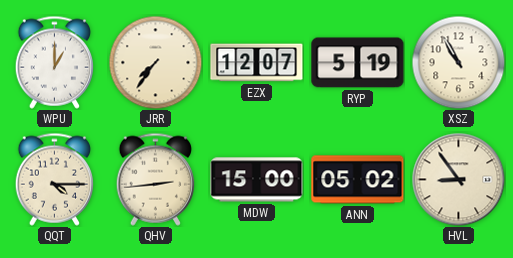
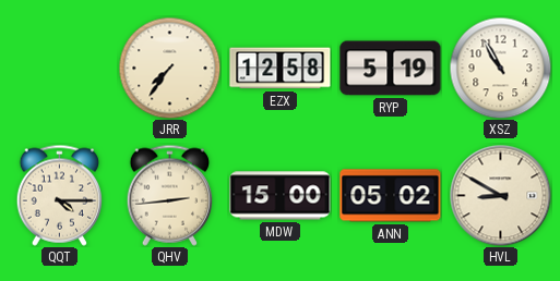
WPU: 1:00 -> none (54, 62)
EZX: 12:07 -> 12:58 (281, 69)
HVL: 8:54 -> 8:50 (500, 195)
